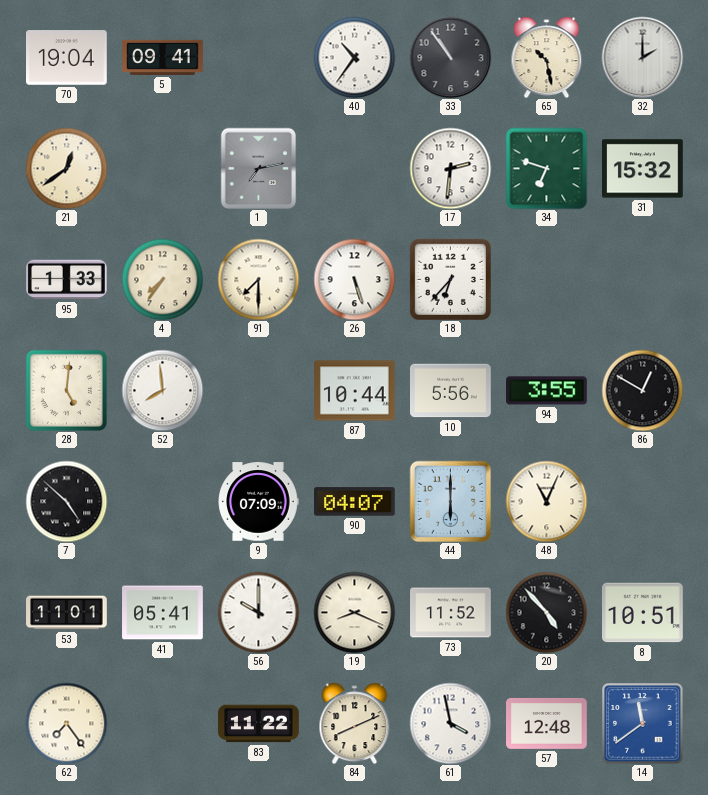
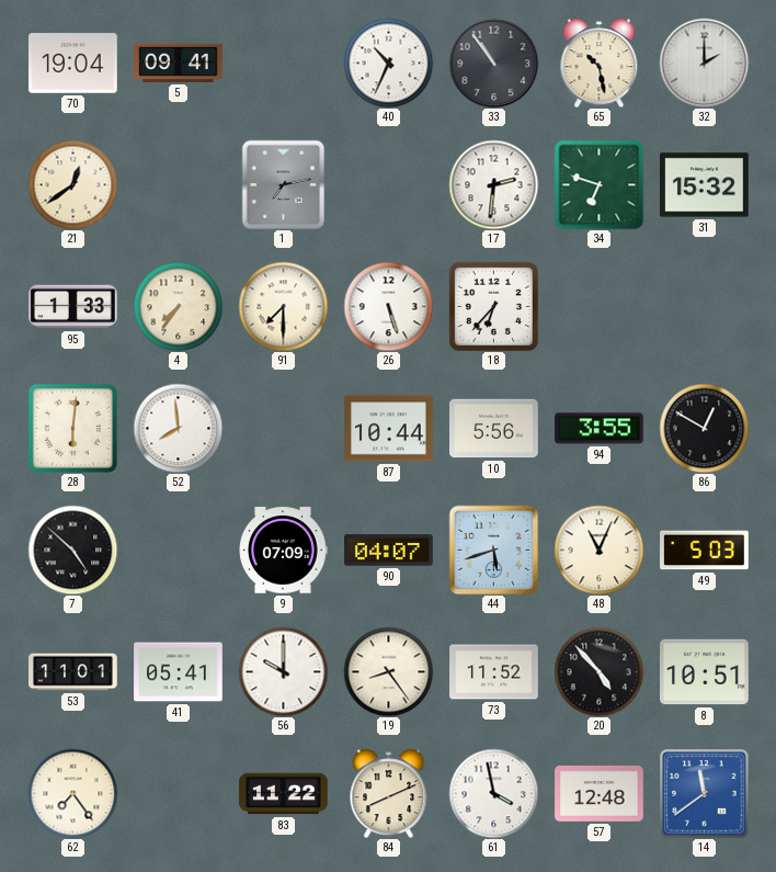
40: 10:36 -> 10:34 (388, 63)
28: 5:01 -> 6:01 (72, 428)
44: 6:00 -> 5:42 (493, 550)
49: none -> 5:03 (705, 551)
19: 8:19 -> 8:24 (388, 671)
